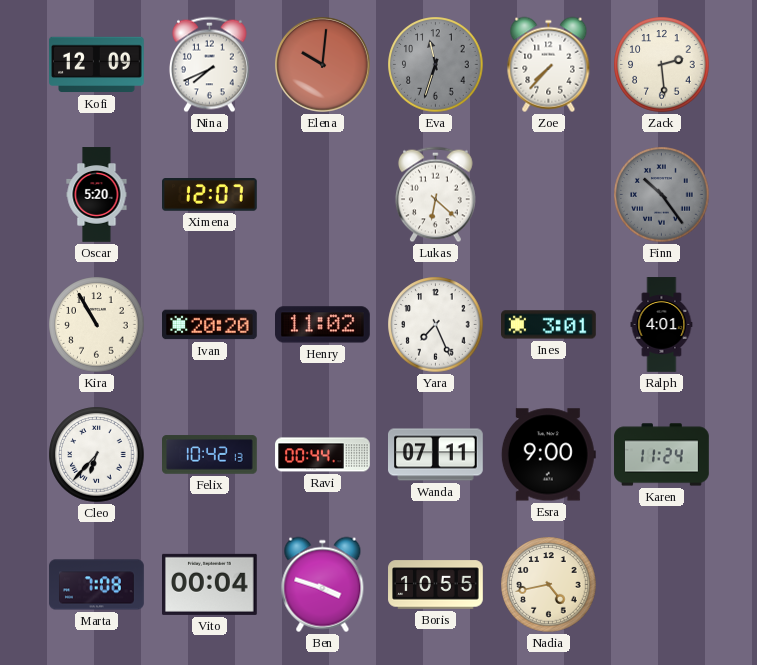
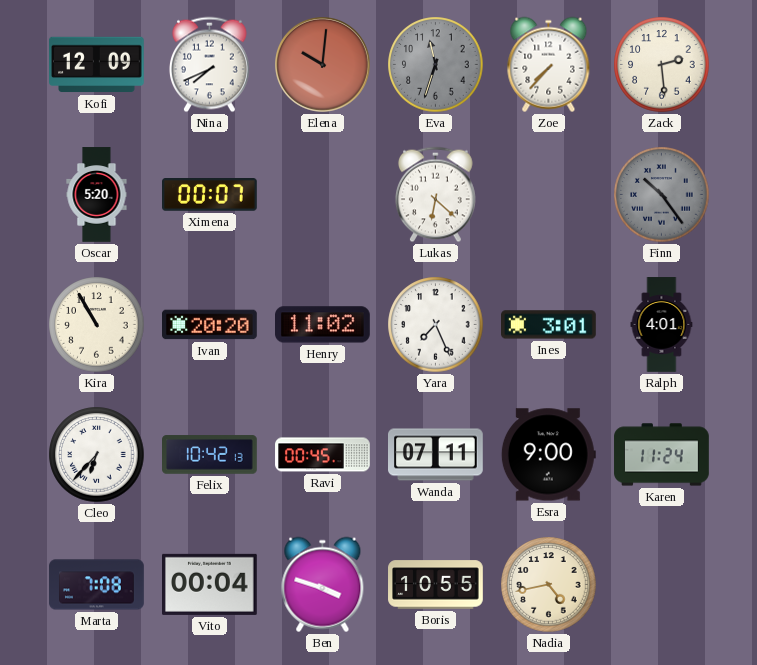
Ximena: 12:07 -> 00:07 (210, 195)
Ravi: 00:44 -> 00:45 (323, 455)
